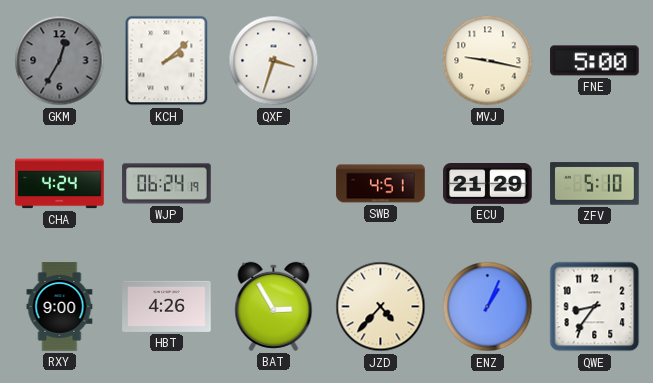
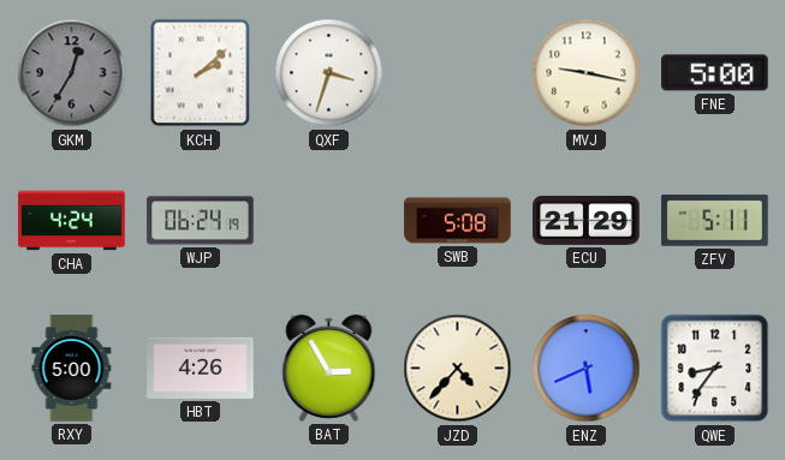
SWB: 4:51 -> 5:08 (458, 221)
ZFV: 5:10 -> 5:11 (715, 221)
RXY: 9:00 -> 5:00 (72, 369)
ENZ: 1:04 -> 5:41 (587, 369)
